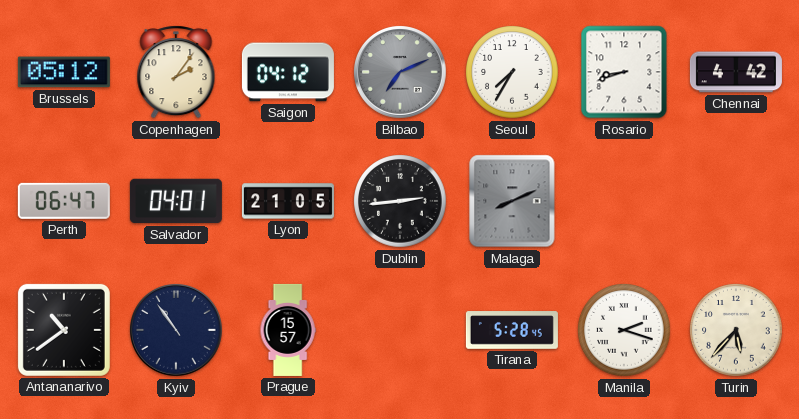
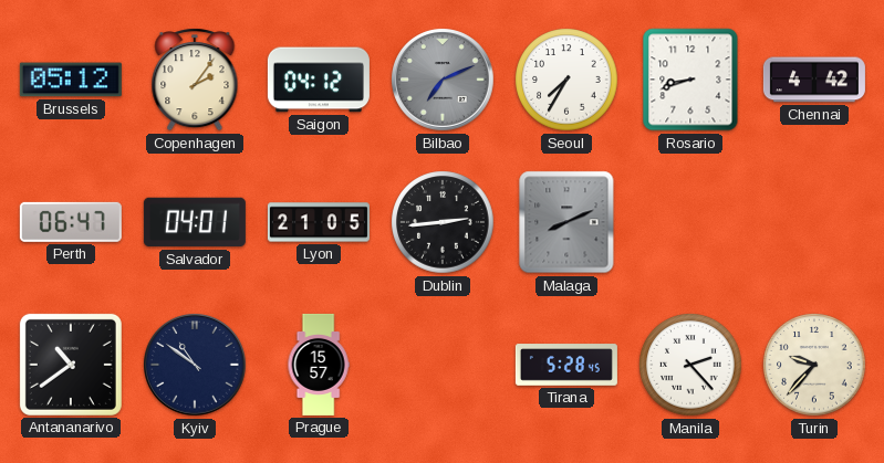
Kyiv: 10:54 -> 10:51 (196, 366)
Manila: 2:18 -> 2:23 (690, 365)
Turin: 5:37 -> 9:37 (814, 365)
